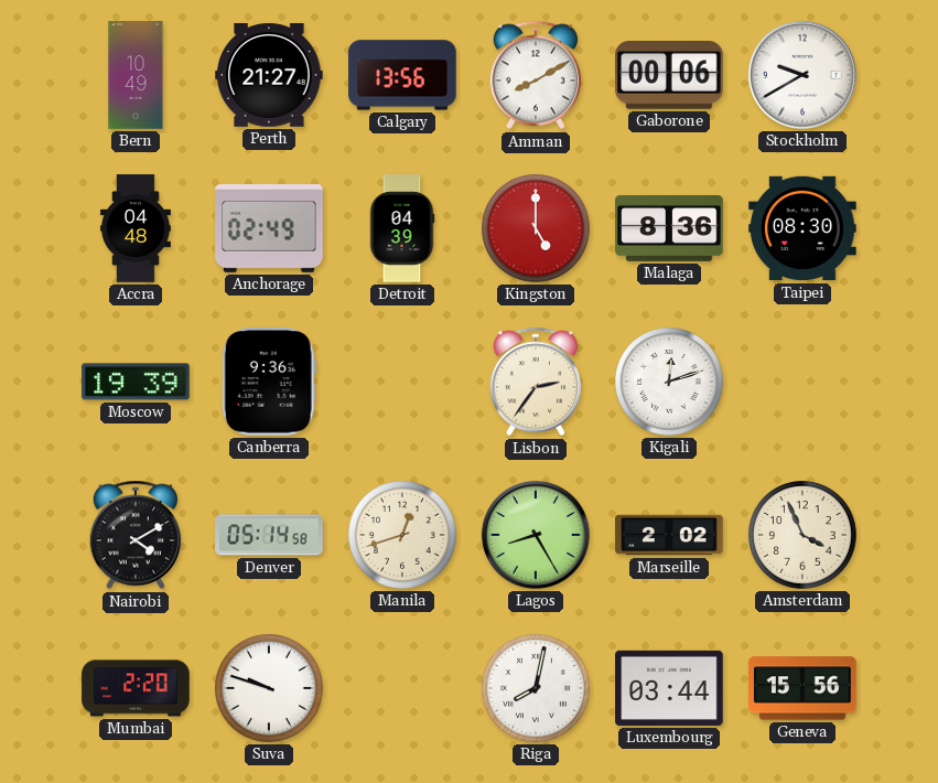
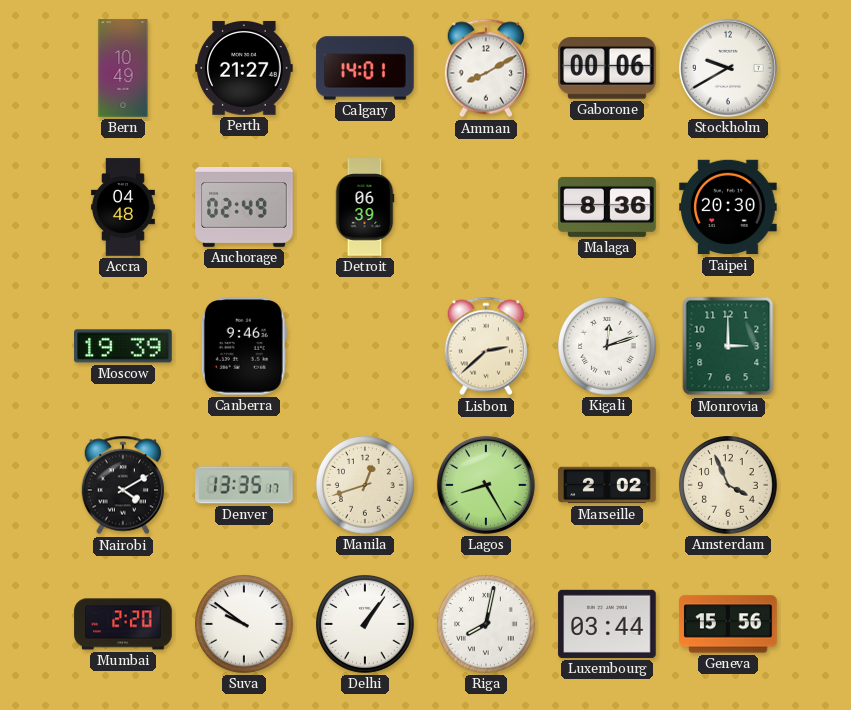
Calgary: 13:56 -> 14:01 (365, 68)
Detroit: 04:39 -> 06:39 (365, 207)
Kingston: 5:00 -> none (537, 229)
Taipei: 08:30 -> 20:30 (728, 207)
Canberra: 9:36 -> 9:46 (244, 346)
Lisbon: 2:36 -> 2:38 (486, 346)
Monrovia: none -> 3:00 (728, 346)
Denver: 05:14 -> 13:35 (244, 485)
Suva: 9:48 -> 9:51 (245, 625)
Delhi: none -> 1:06 (366, 625)
